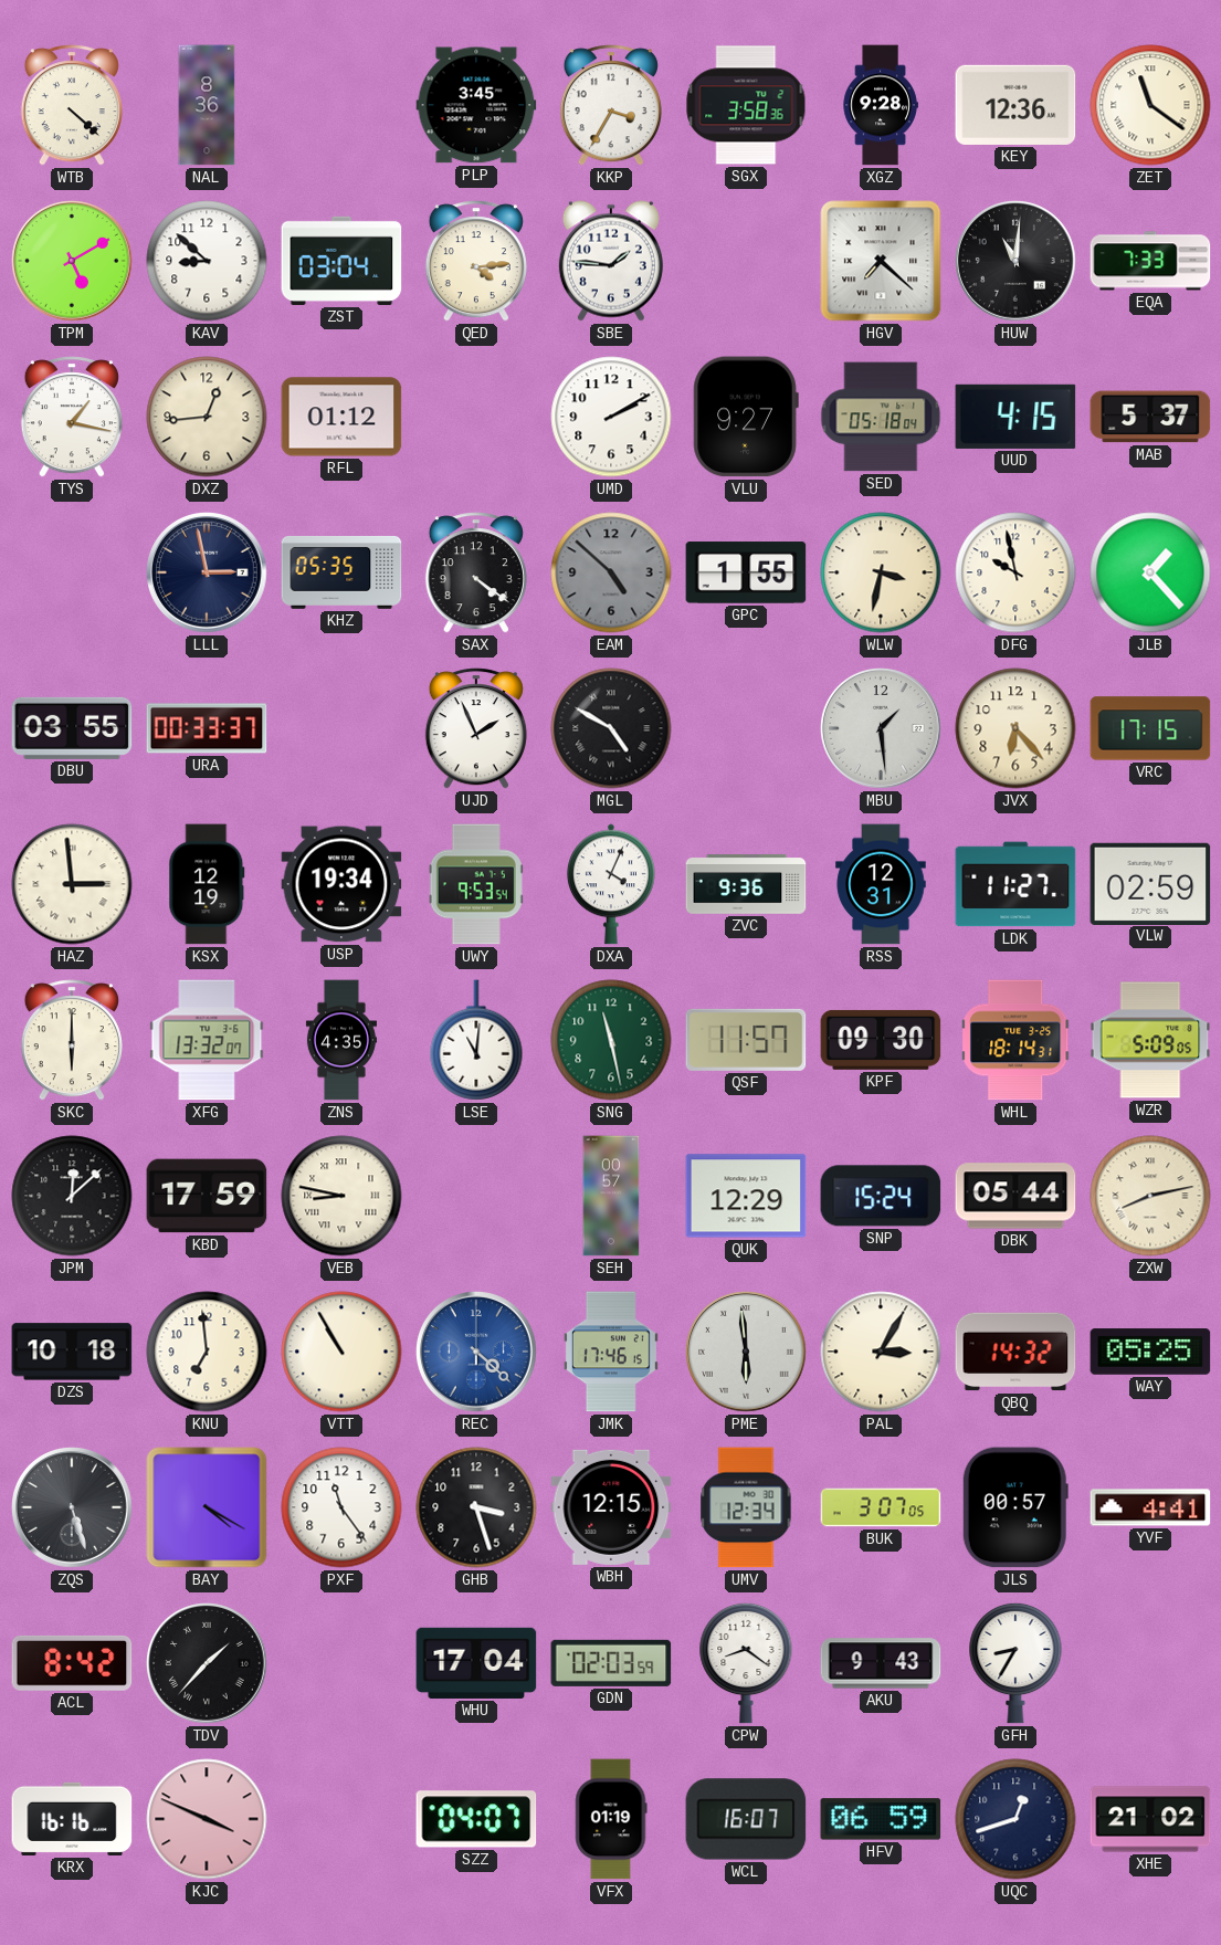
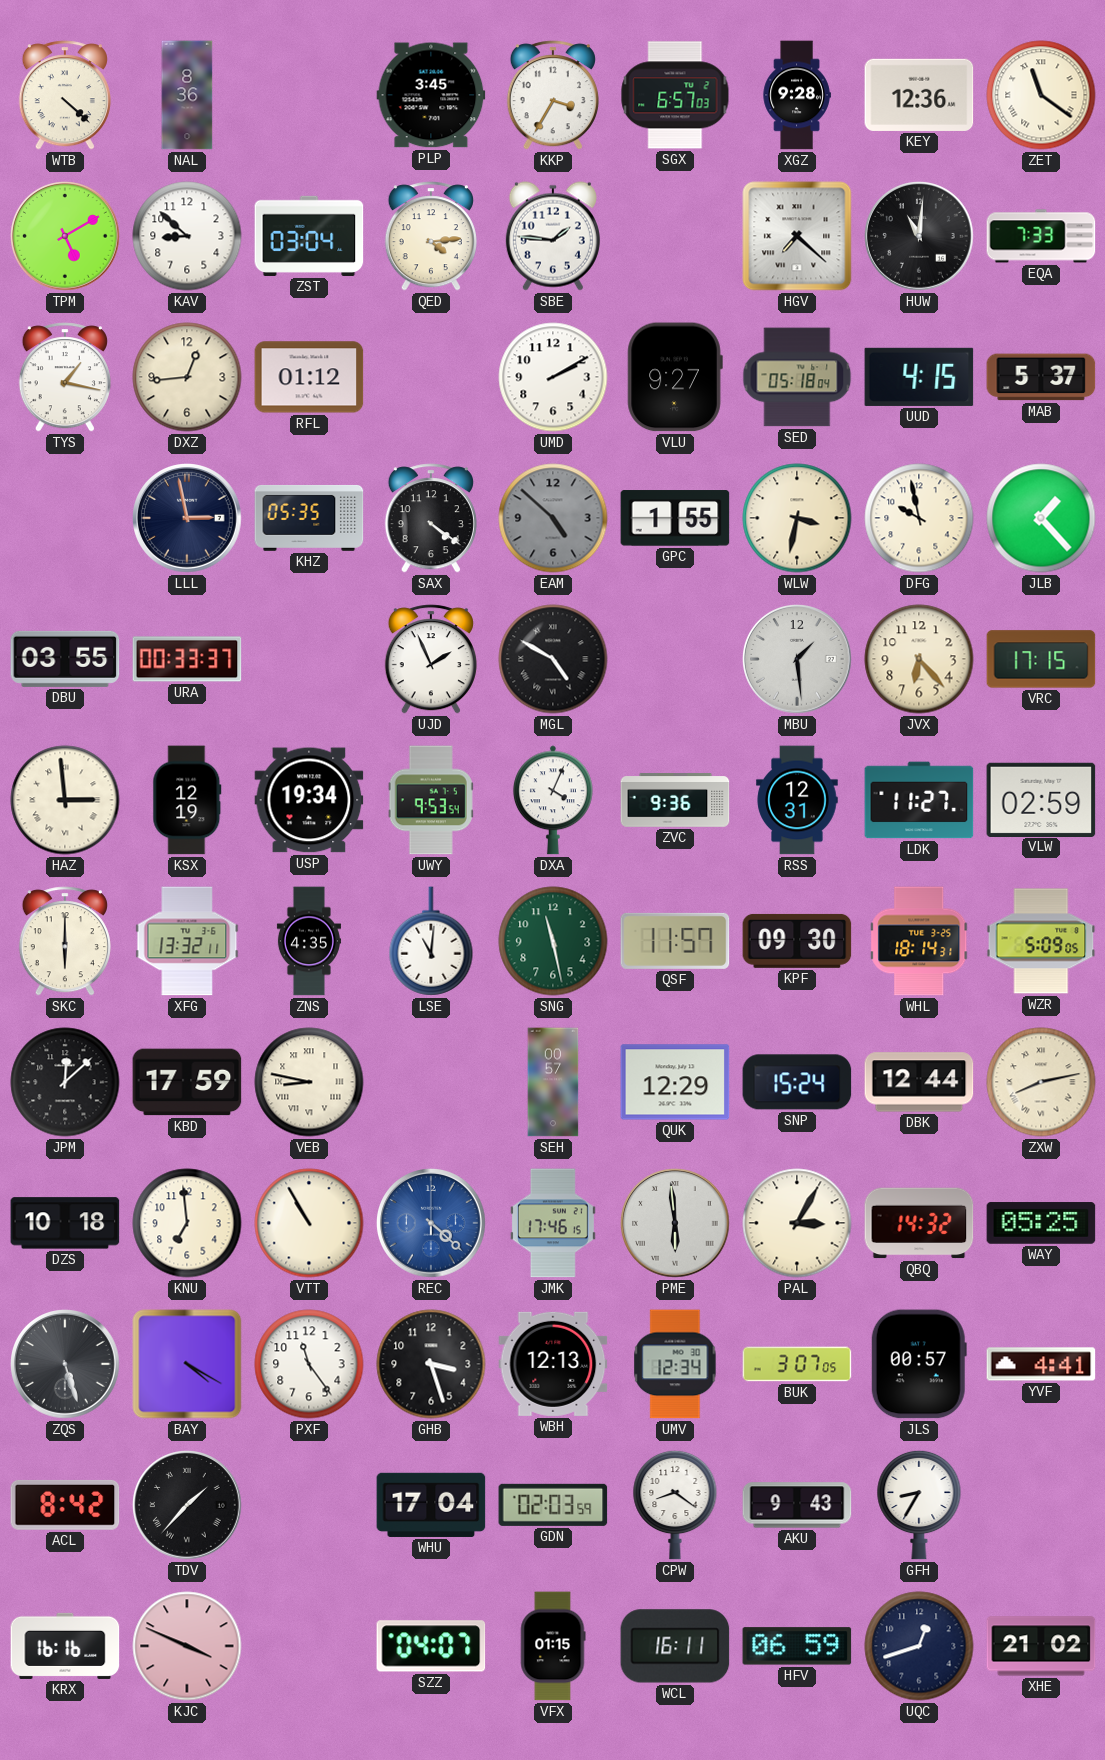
SGX: 3:58 -> 6:57 (675, 95)
XFG: 13:32:07 -> 13:32:11 (187, 941)
DBK: 05:44 -> 12:44 (919, 1082)
WBH: 12:15 -> 12:13 (553, 1364)
VFX: 01:19 -> 01:15 (553, 1646)
WCL: 16:07 -> 16:11 (675, 1646)
